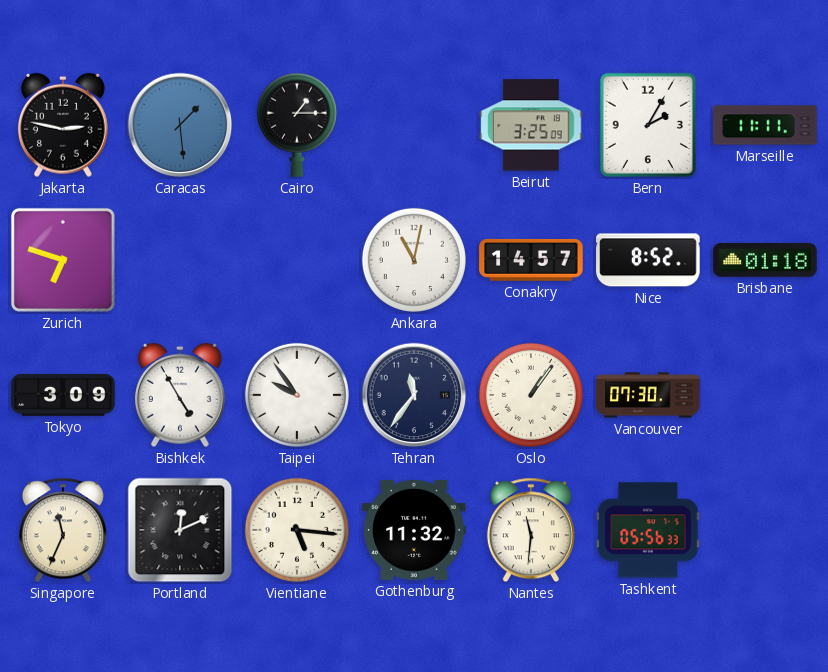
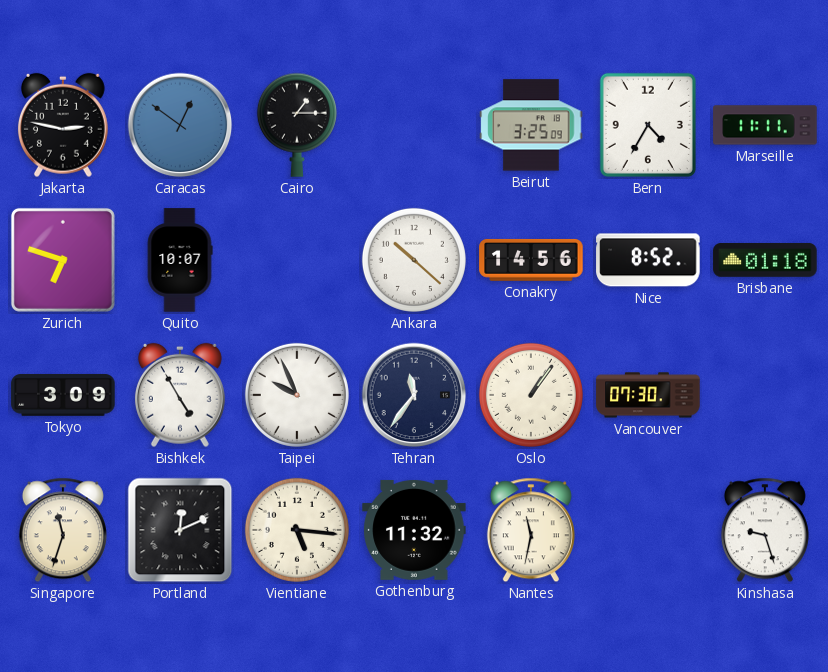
Caracas: 1:29 -> 12:51 (180, 125)
Bern: 2:05 -> 4:35 (648, 125)
Quito: none -> 10:07 (180, 260)
Ankara: 11:02 -> 10:22 (414, 260)
Conakry: 14:57 -> 14:56 (531, 260)
Taipei: 9:54 -> 9:56 (297, 395)
Singapore: 11:34 -> 11:33 (63, 530)
Nantes: 11:31 -> 11:32 (531, 530)
Tashkent: 05:56 -> none (648, 530)
Kinshasa: none -> 9:27 (765, 530)
